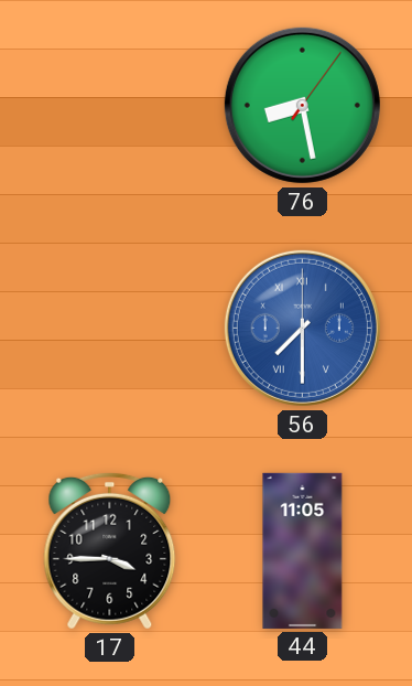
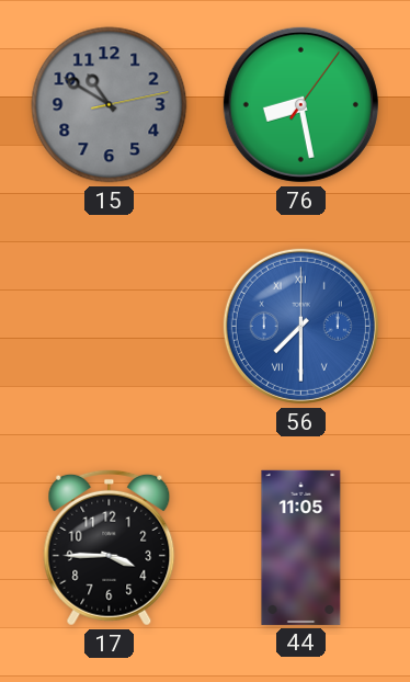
15: none -> 10:50 (110, 105)
